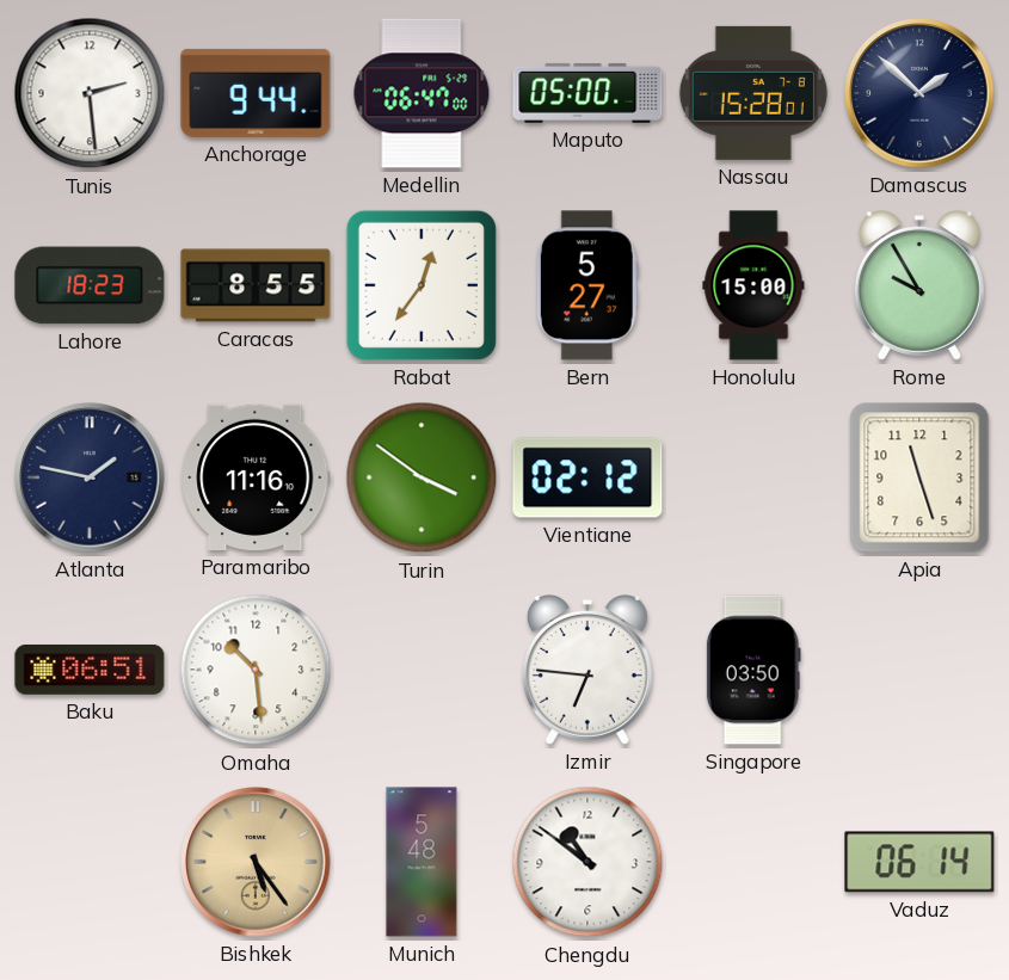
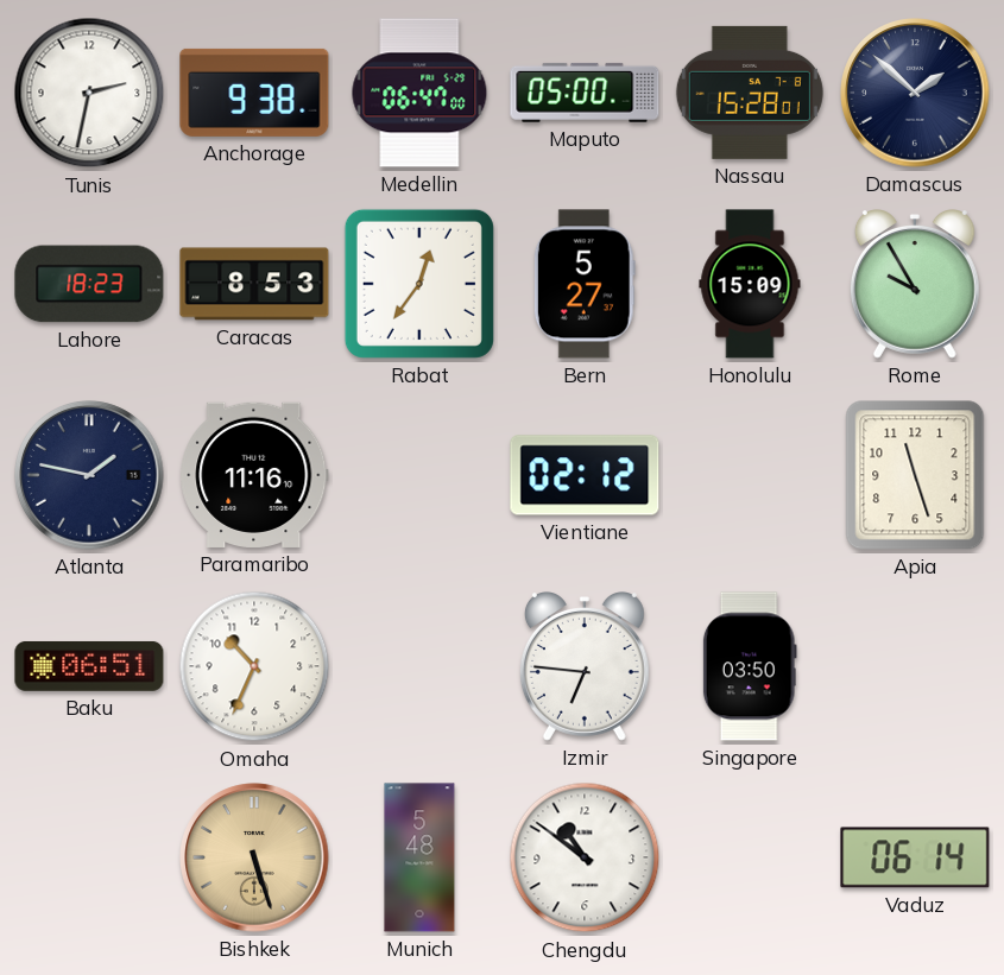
Tunis: 2:29 -> 2:32 (89, 93)
Anchorage: 9:44 -> 9:38 (254, 93)
Caracas: 8:55 -> 8:53 (254, 284)
Honolulu: 15:00 -> 15:09 (750, 284)
Turin: 3:51 -> none (422, 477)
Omaha: 10:29 -> 10:34 (254, 666)
Bishkek: 5:24 -> 5:27 (254, 857)
